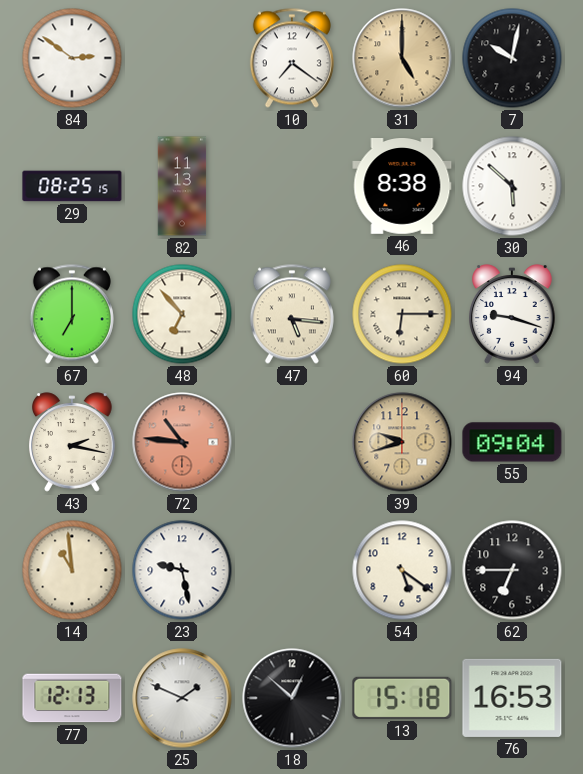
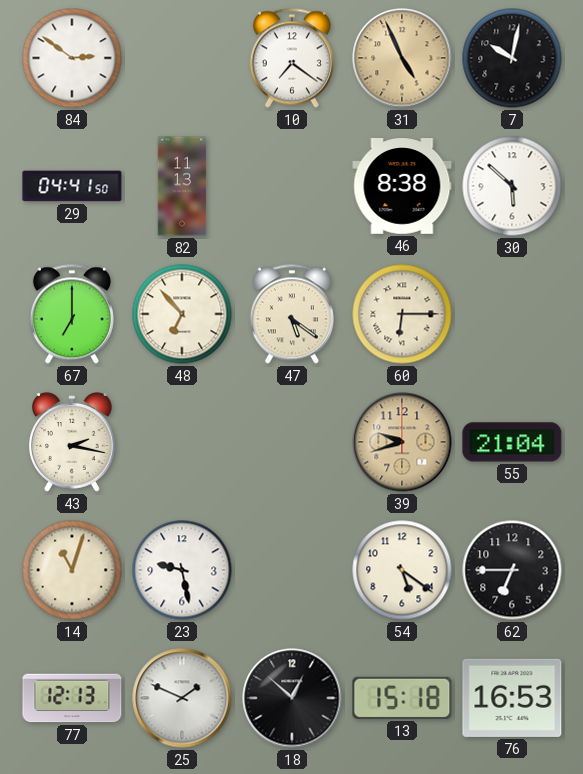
31: 5:00 -> 4:56 (402, 58)
29: 08:25 -> 04:41 (72, 186)
47: 5:16 -> 5:21 (292, 314)
94: 9:18 -> none (513, 314)
72: 10:46 -> none (182, 442)
55: 09:04 -> 21:04 (512, 442)
14: 10:59 -> 11:03 (72, 570)
